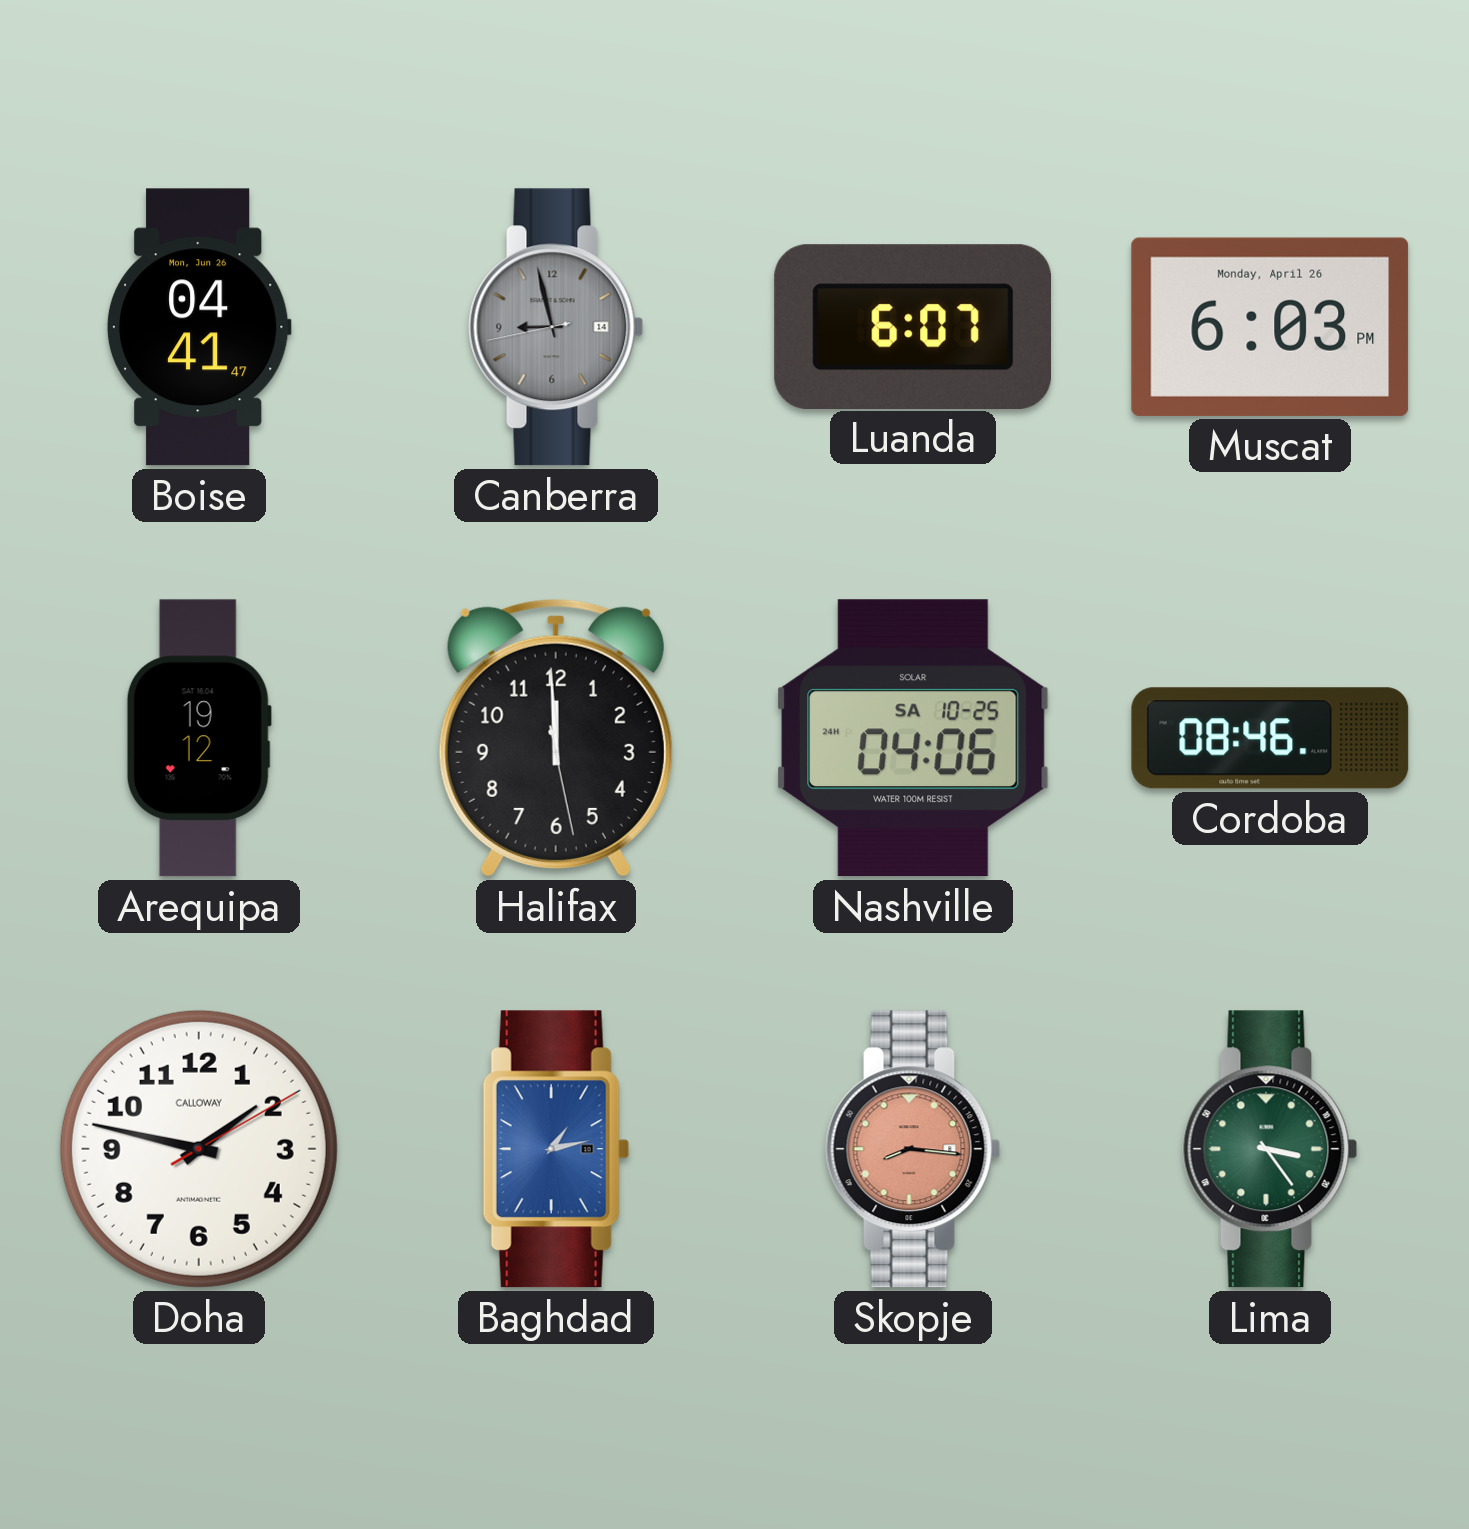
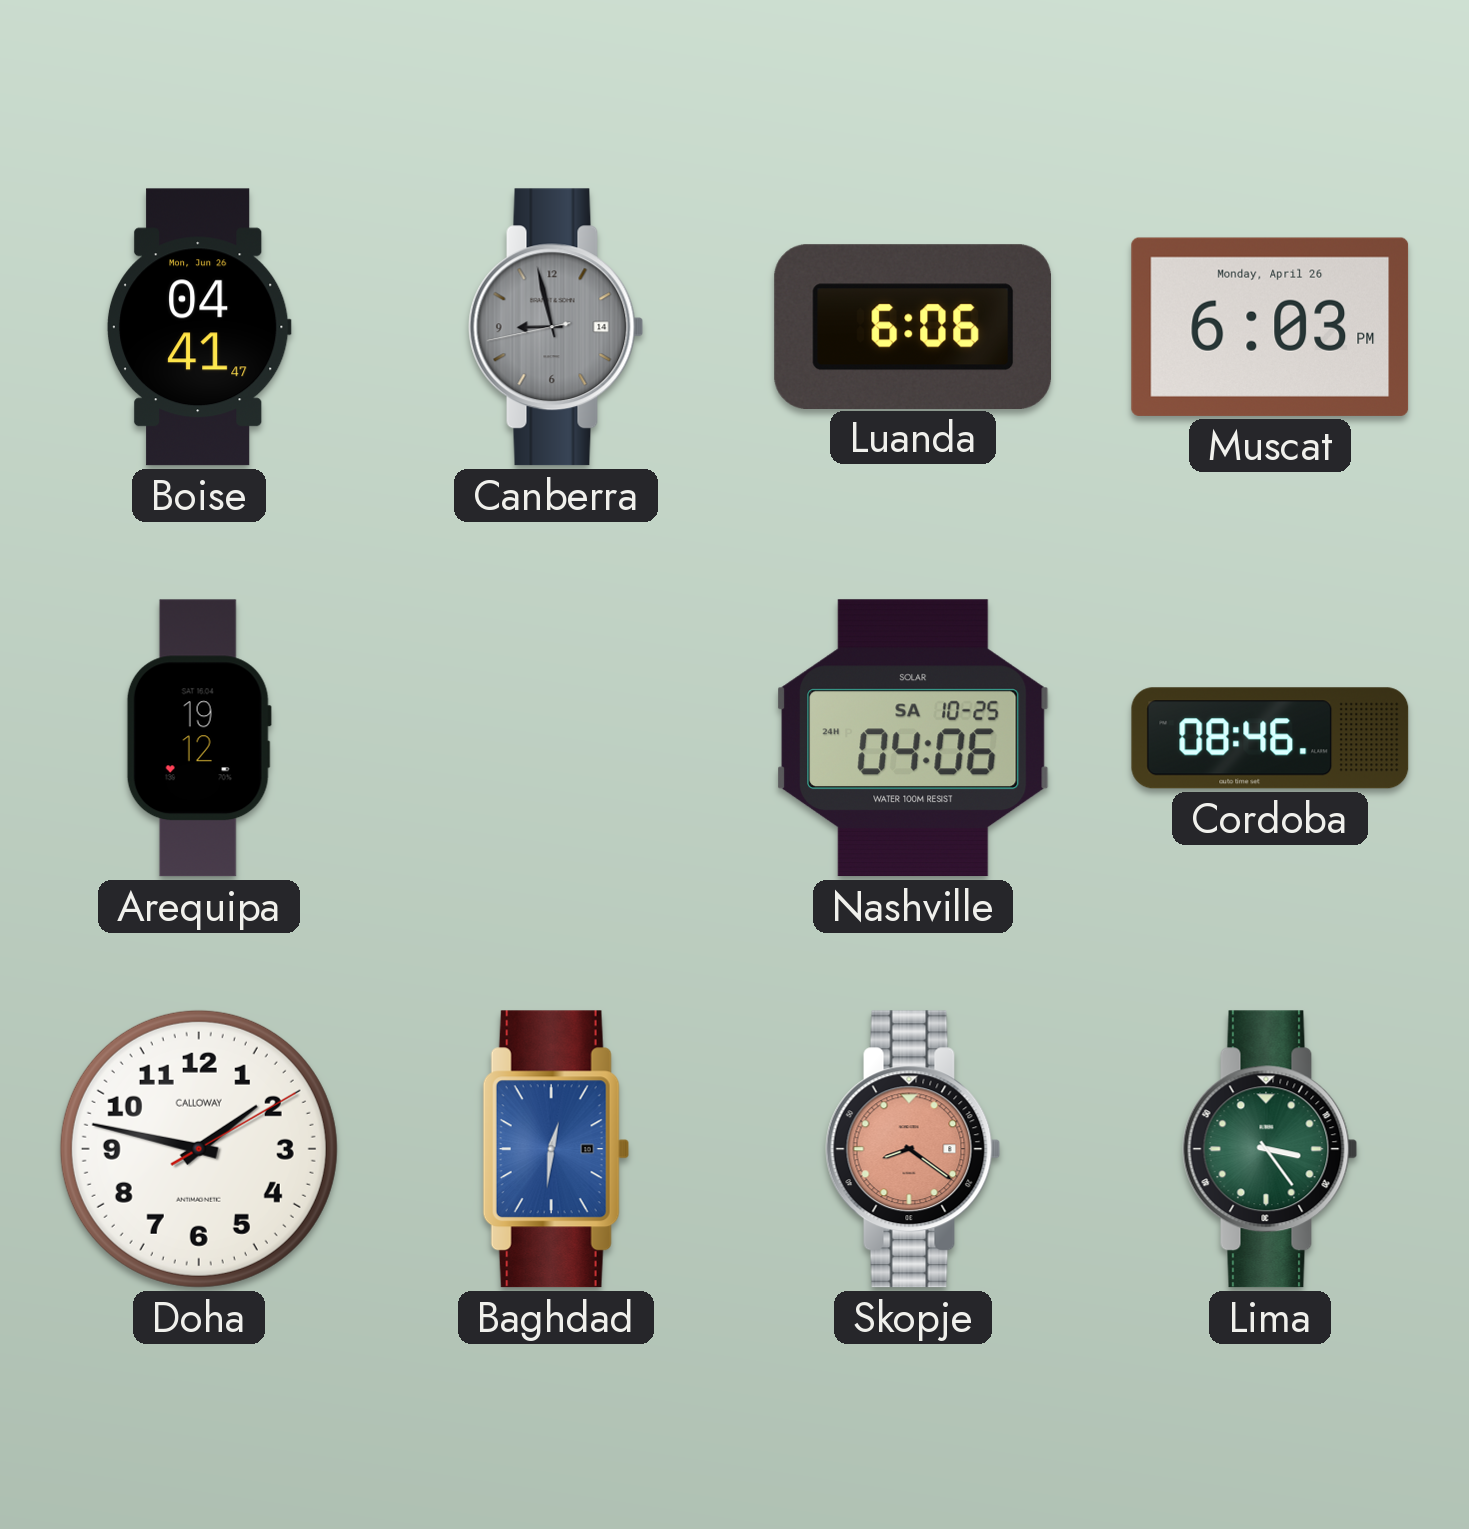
Luanda: 6:07 -> 6:06 (912, 326)
Halifax: 11:59 -> none (556, 738)
Baghdad: 1:13 -> 12:31 (556, 1149)
Skopje: 8:16 -> 8:21 (913, 1149)
